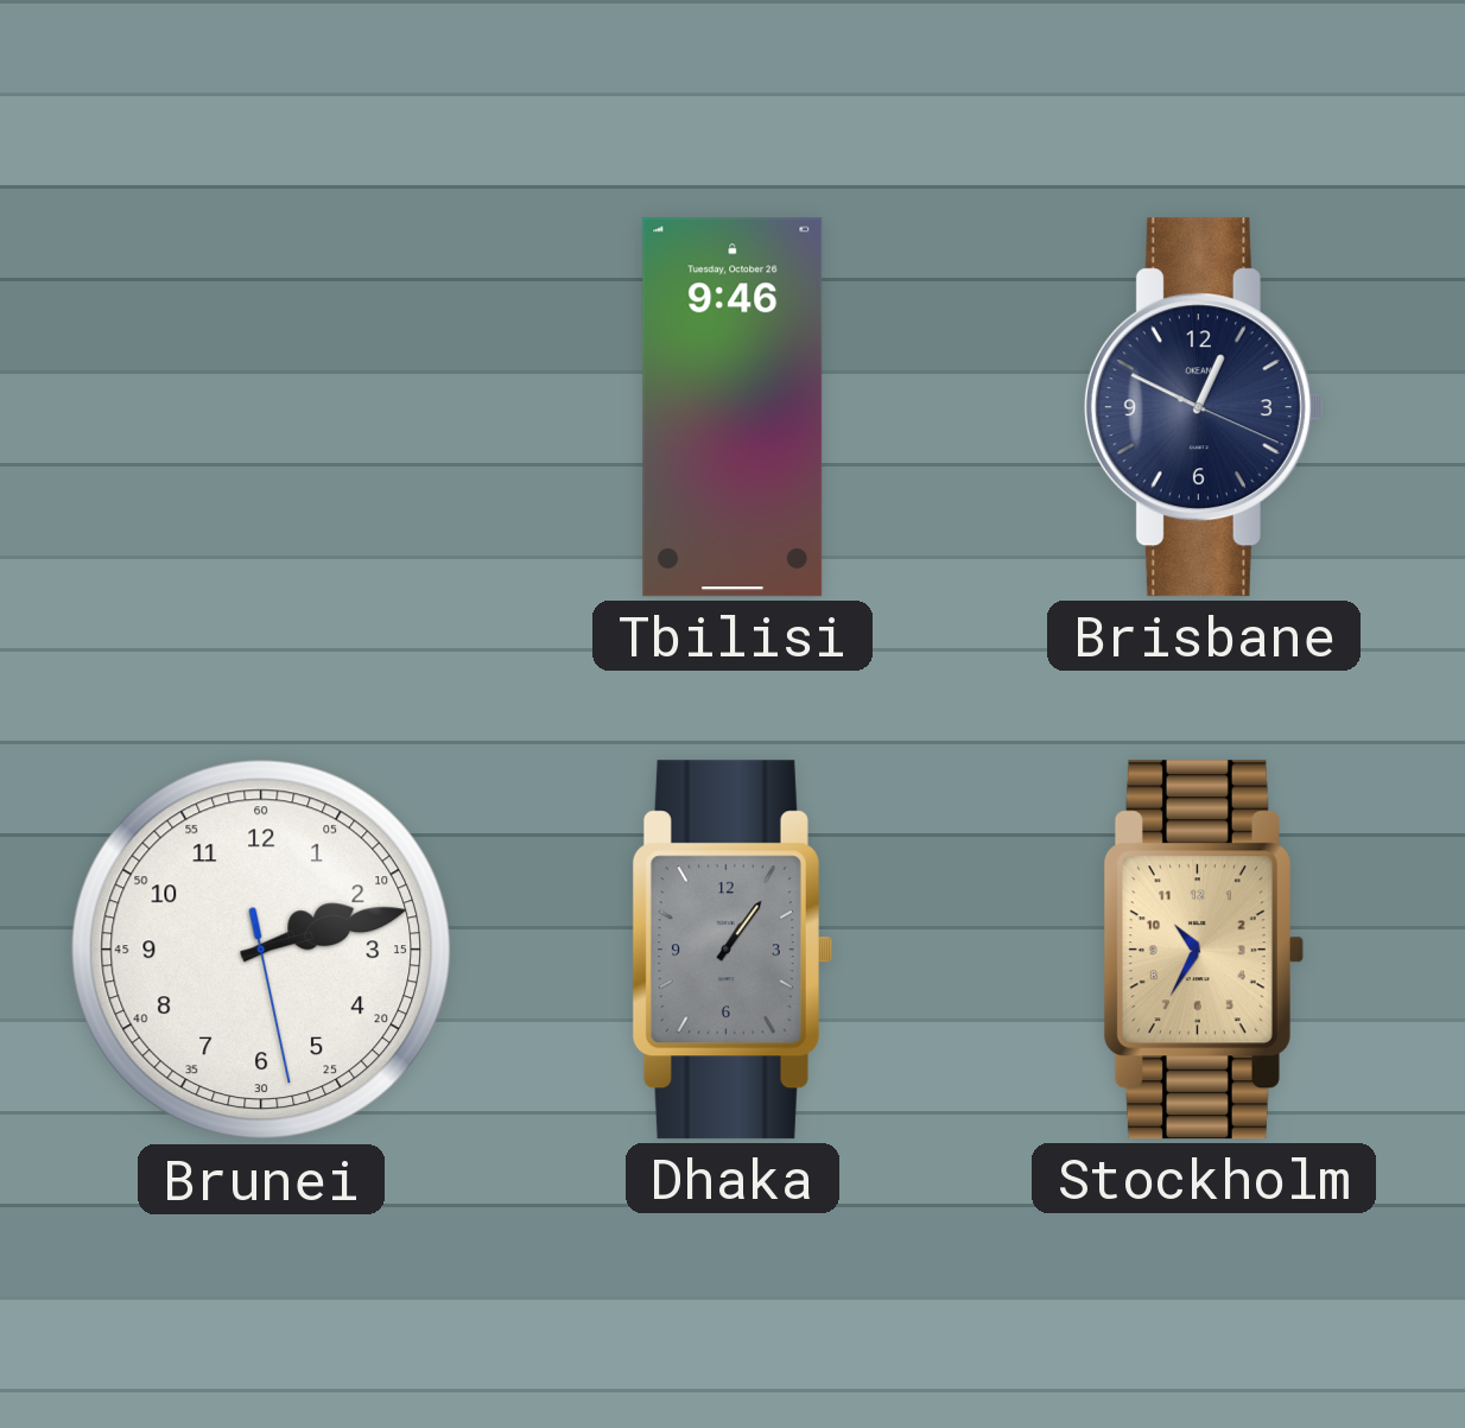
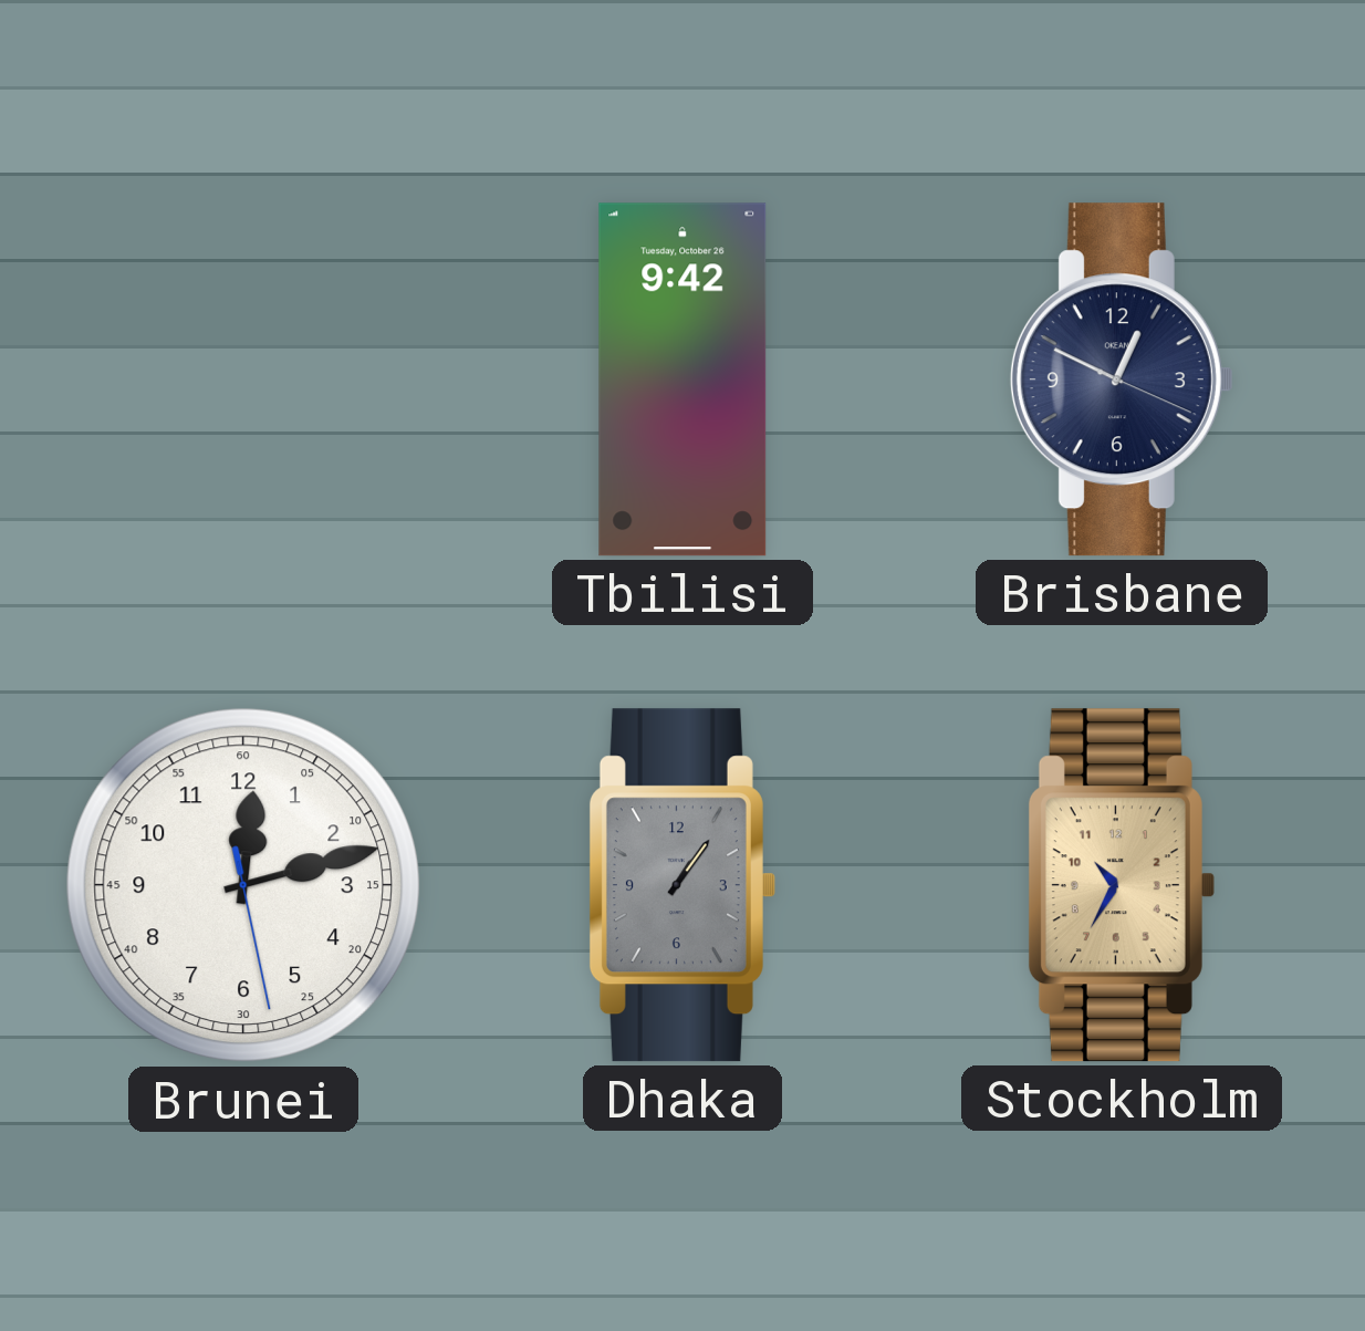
Tbilisi: 9:46 -> 9:42 (682, 379)
Brunei: 2:12 -> 12:12 (243, 885)
